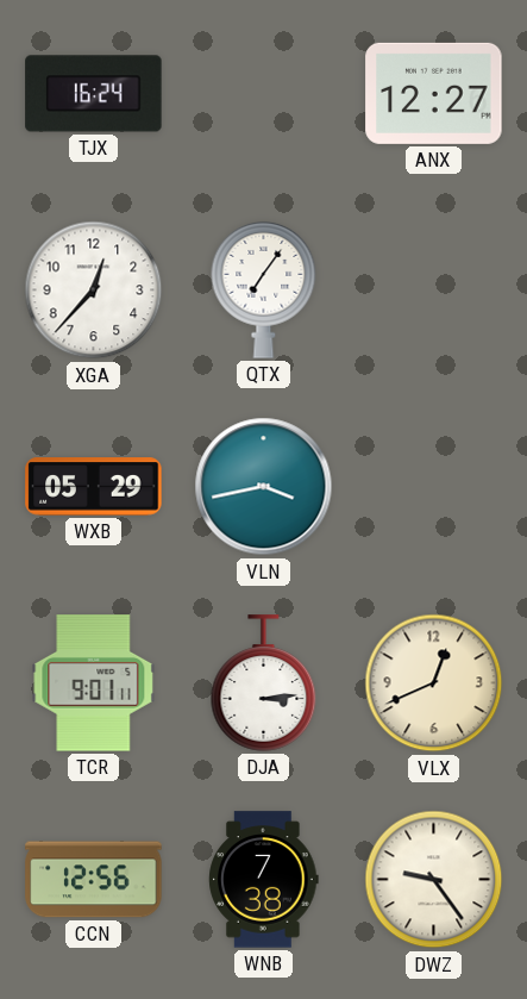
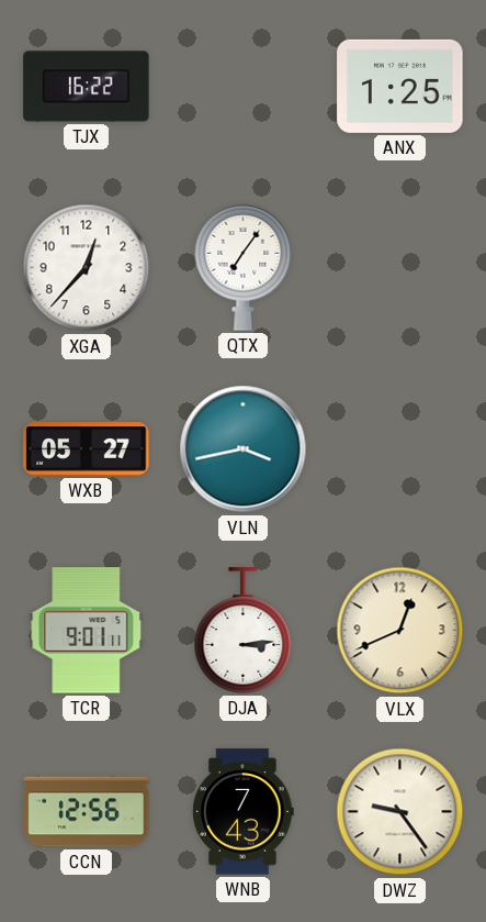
TJX: 16:24 -> 16:22 (87, 87)
ANX: 12:27 -> 1:25 (400, 86)
WXB: 05:29 -> 05:27 (87, 449)
WNB: 7:38 -> 7:43 (244, 812)
